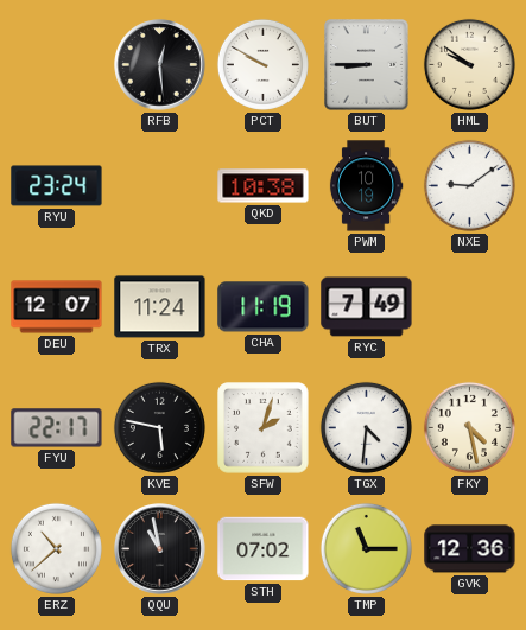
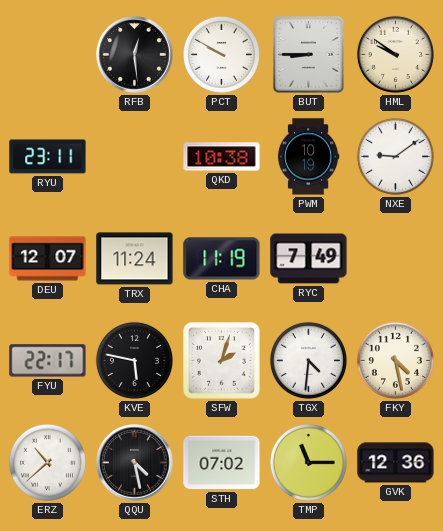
RYU: 23:24 -> 23:11 (48, 157)
QQU: 10:58 -> 4:28 (135, 463)
